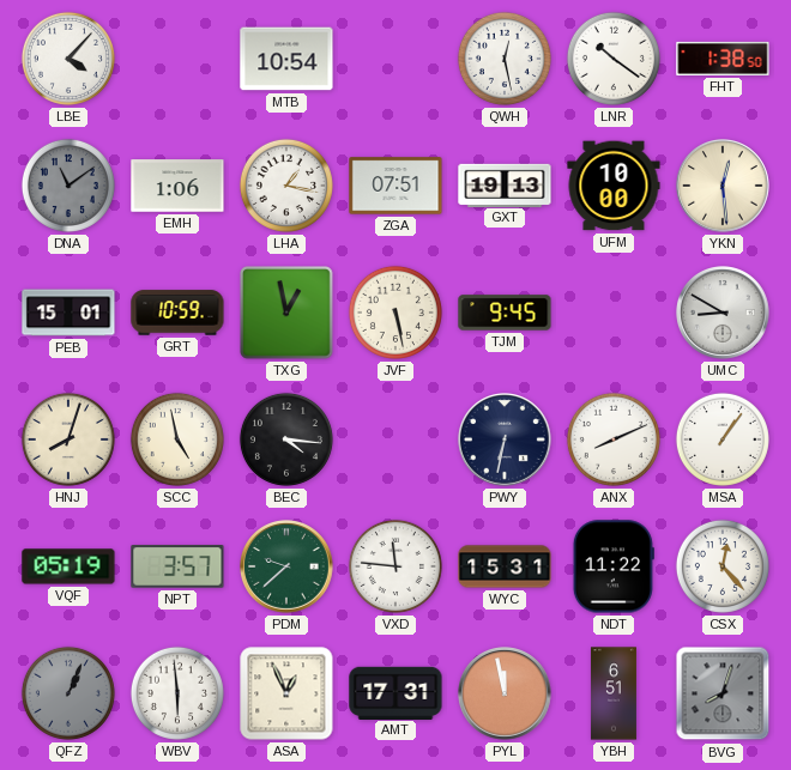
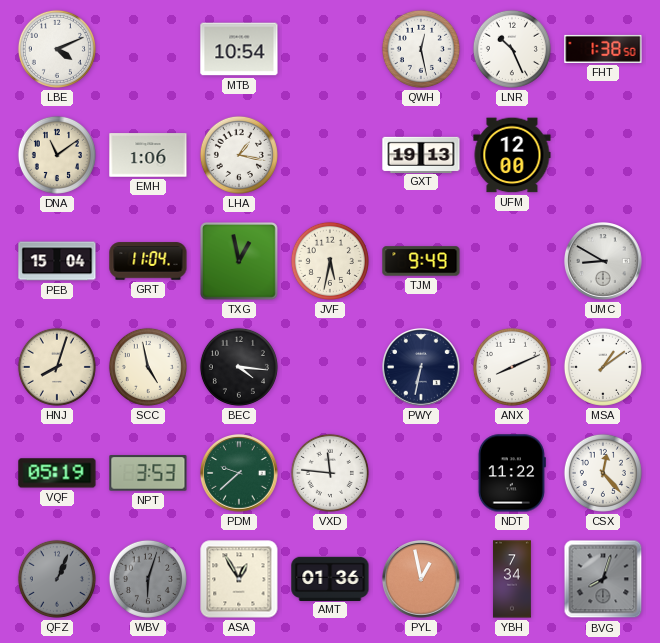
LBE: 4:07 -> 4:11 (57, 49)
LNR: 10:21 -> 10:26 (512, 49)
DNA dial: grey -> cream (57, 155)
ZGA: 07:51 -> none (395, 186)
UFM: 10:00 -> 12:00 (512, 155)
YKN: 12:29 -> none (723, 186)
PEB: 15:01 -> 15:04 (57, 261)
GRT: 10:59 -> 11:04 (148, 261)
JVF: 5:28 -> 5:32 (330, 261)
TJM: 9:45 -> 9:49 (421, 261)
MSA: 1:06 -> 1:09 (603, 367)
NPT: 3:57 -> 3:53 (148, 473)
WYC: 15:31 -> none (505, 566)
WBV: 5:59 -> 6:03 (148, 579)
WBV dial: white -> grey (148, 579)
ASA: 12:56 -> 12:55 (239, 579)
AMT: 17:31 -> 01:36 (330, 578)
PYL: 11:58 -> 12:58 (421, 579)
YBH: 6:51 -> 7:34 (512, 579)
